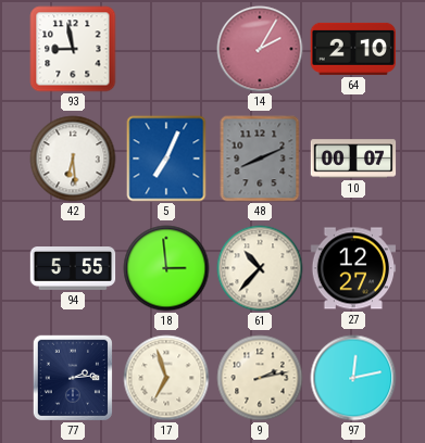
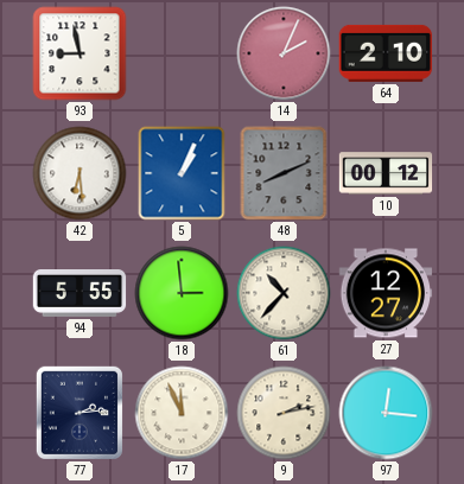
14: 2:05 -> 2:04 (284, 53)
5: 7:04 -> 1:04 (182, 173)
10: 00:07 -> 00:12 (386, 173)
17: 6:57 -> 11:56 (182, 413)
97: 12:13 -> 12:16 (386, 413)
